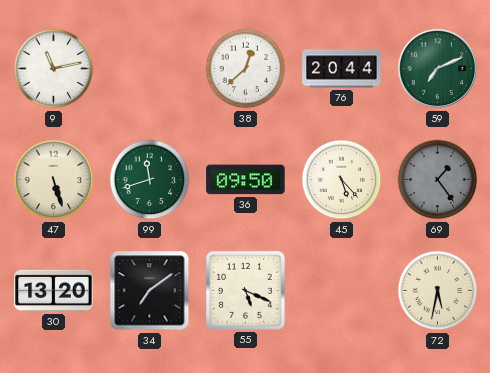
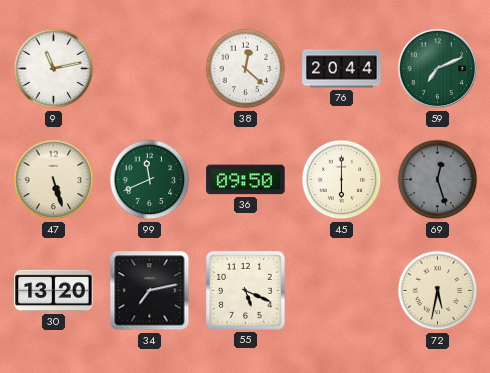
38: 12:38 -> 12:22 (246, 69)
99: 11:42 -> 11:41 (150, 180)
45: 5:23 -> 6:00 (342, 180)
69: 1:24 -> 12:27 (438, 180)
34: 7:09 -> 7:13 (150, 291)
